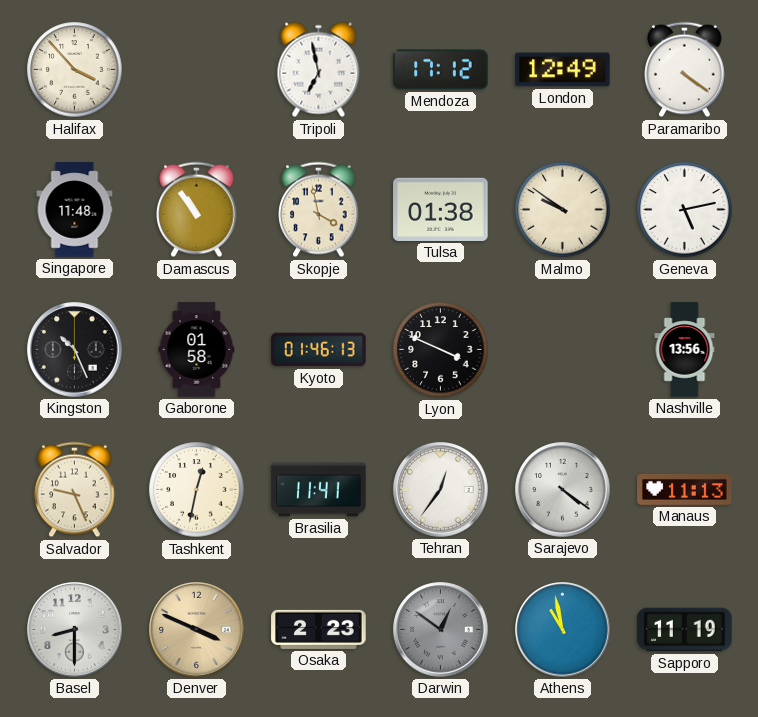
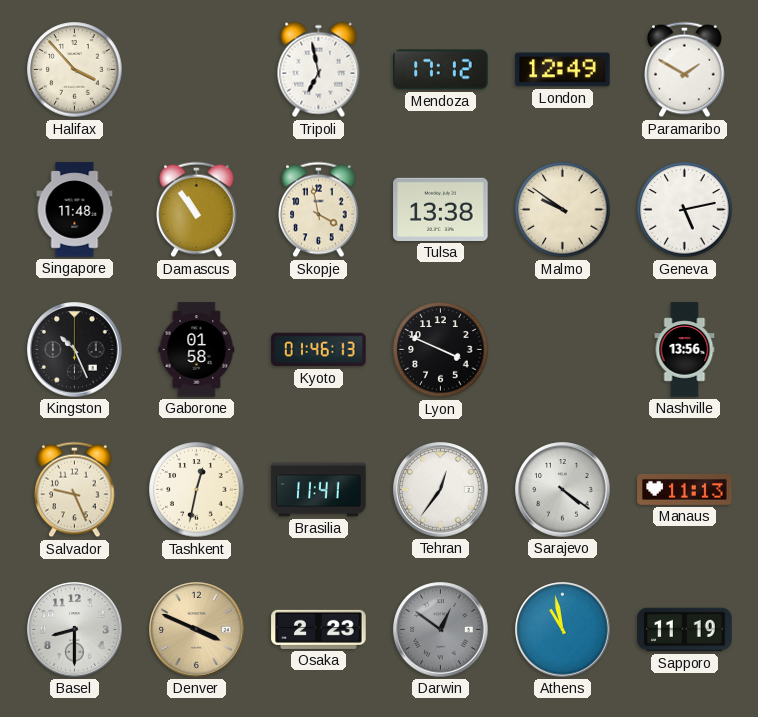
Paramaribo: 4:21 -> 1:50 (685, 70)
Tulsa: 01:38 -> 13:38 (441, 209)
